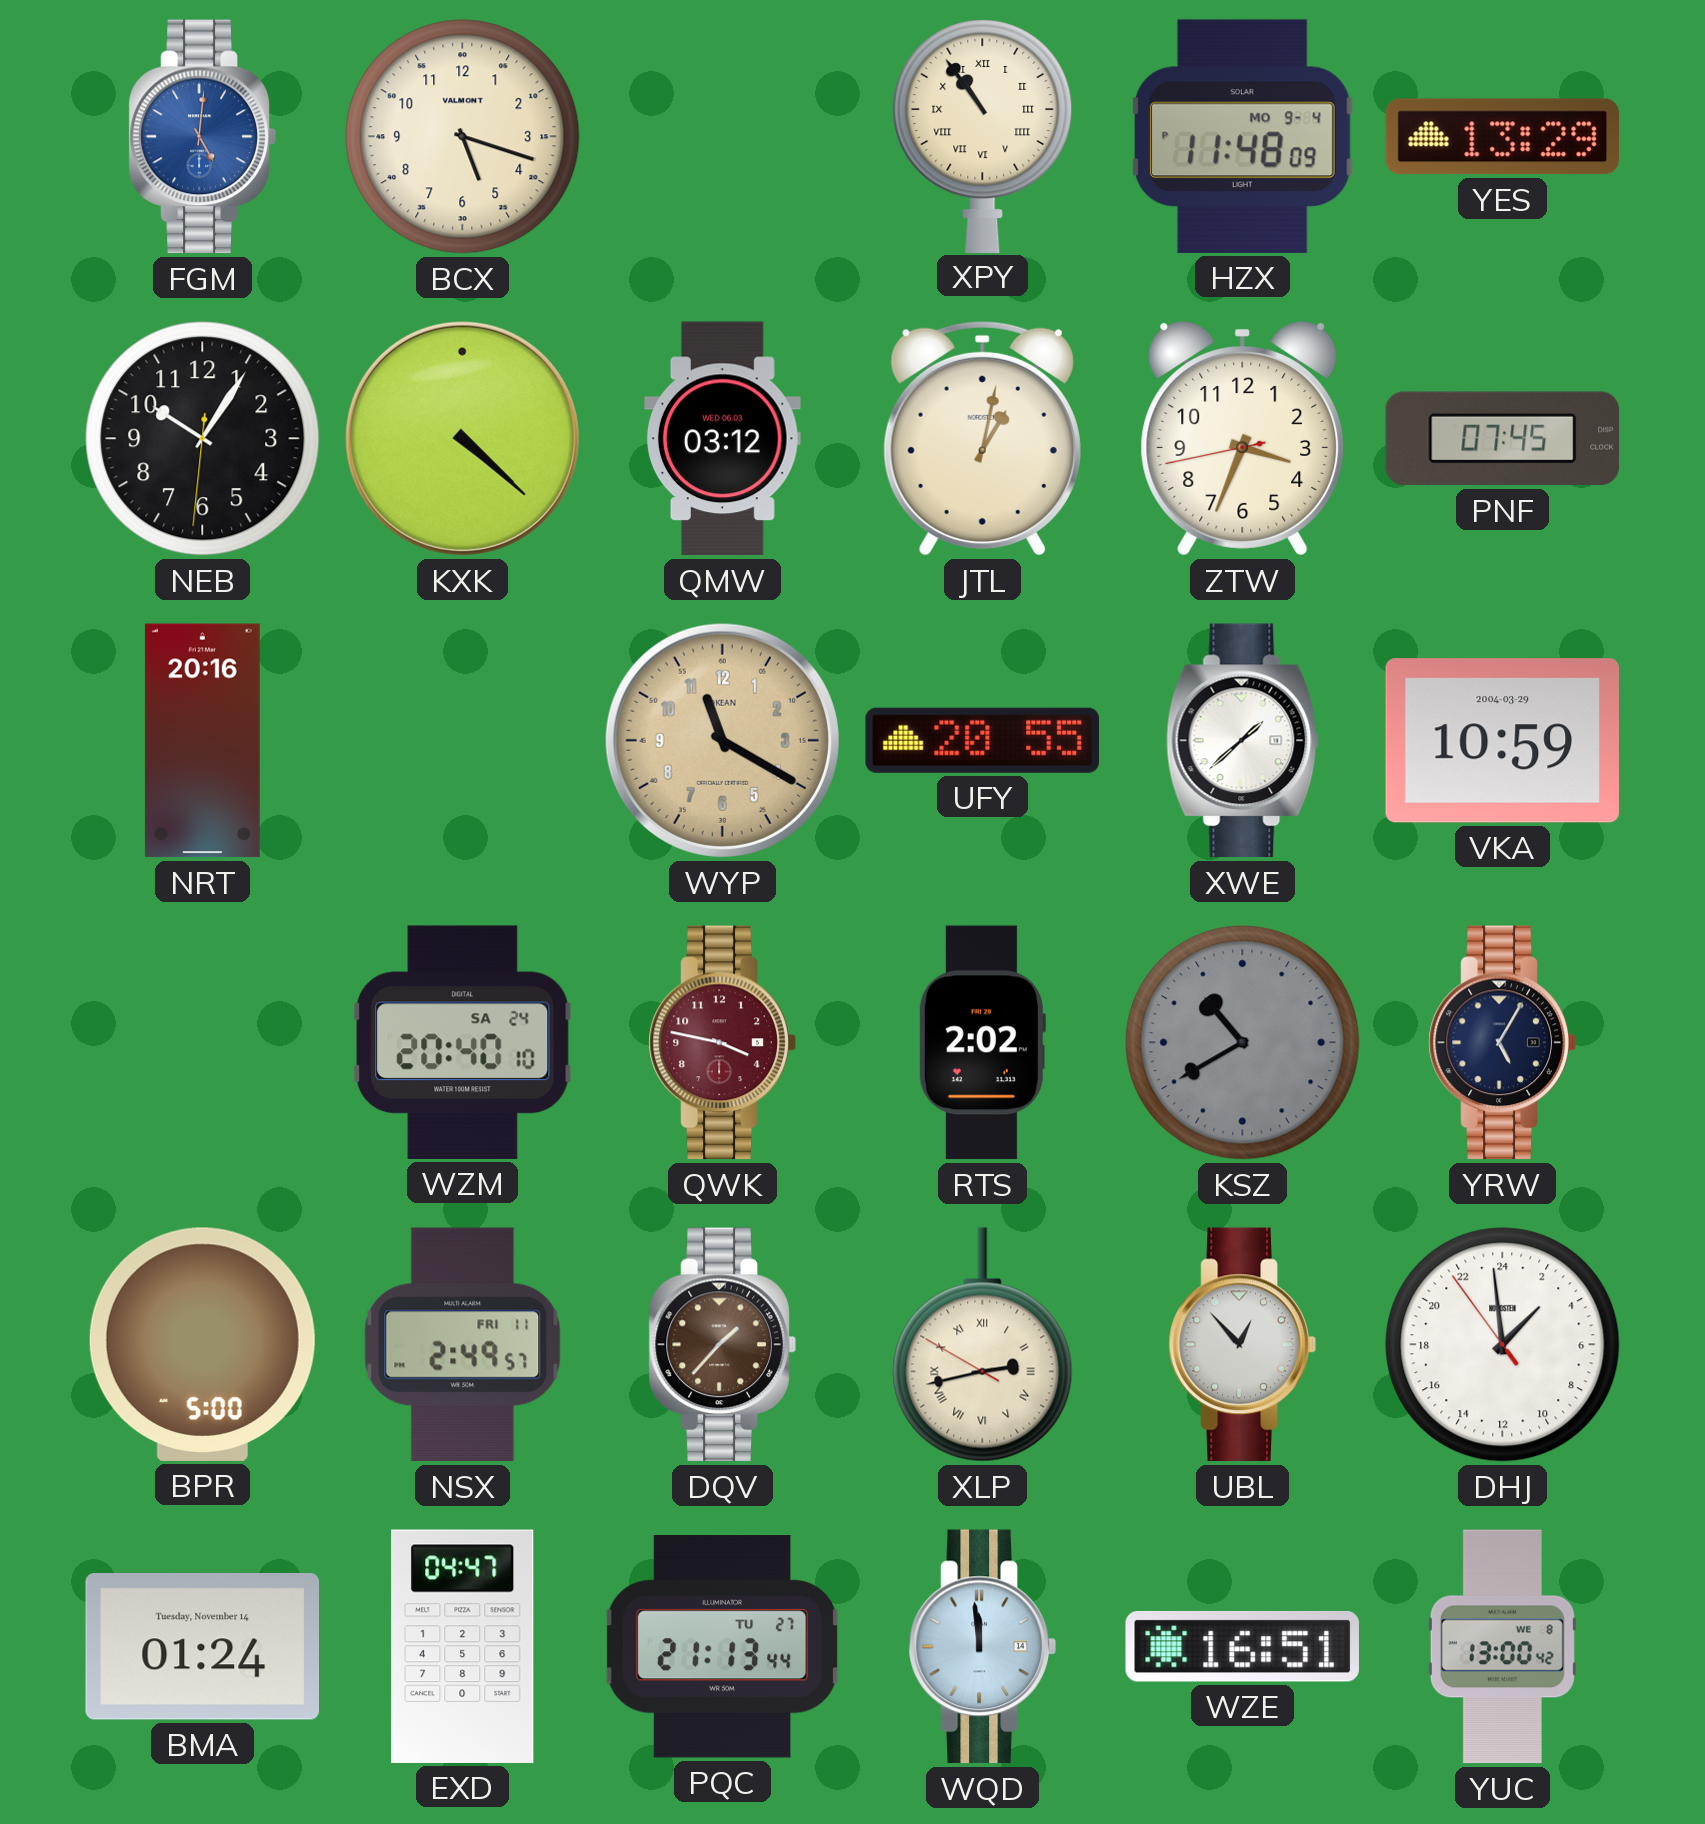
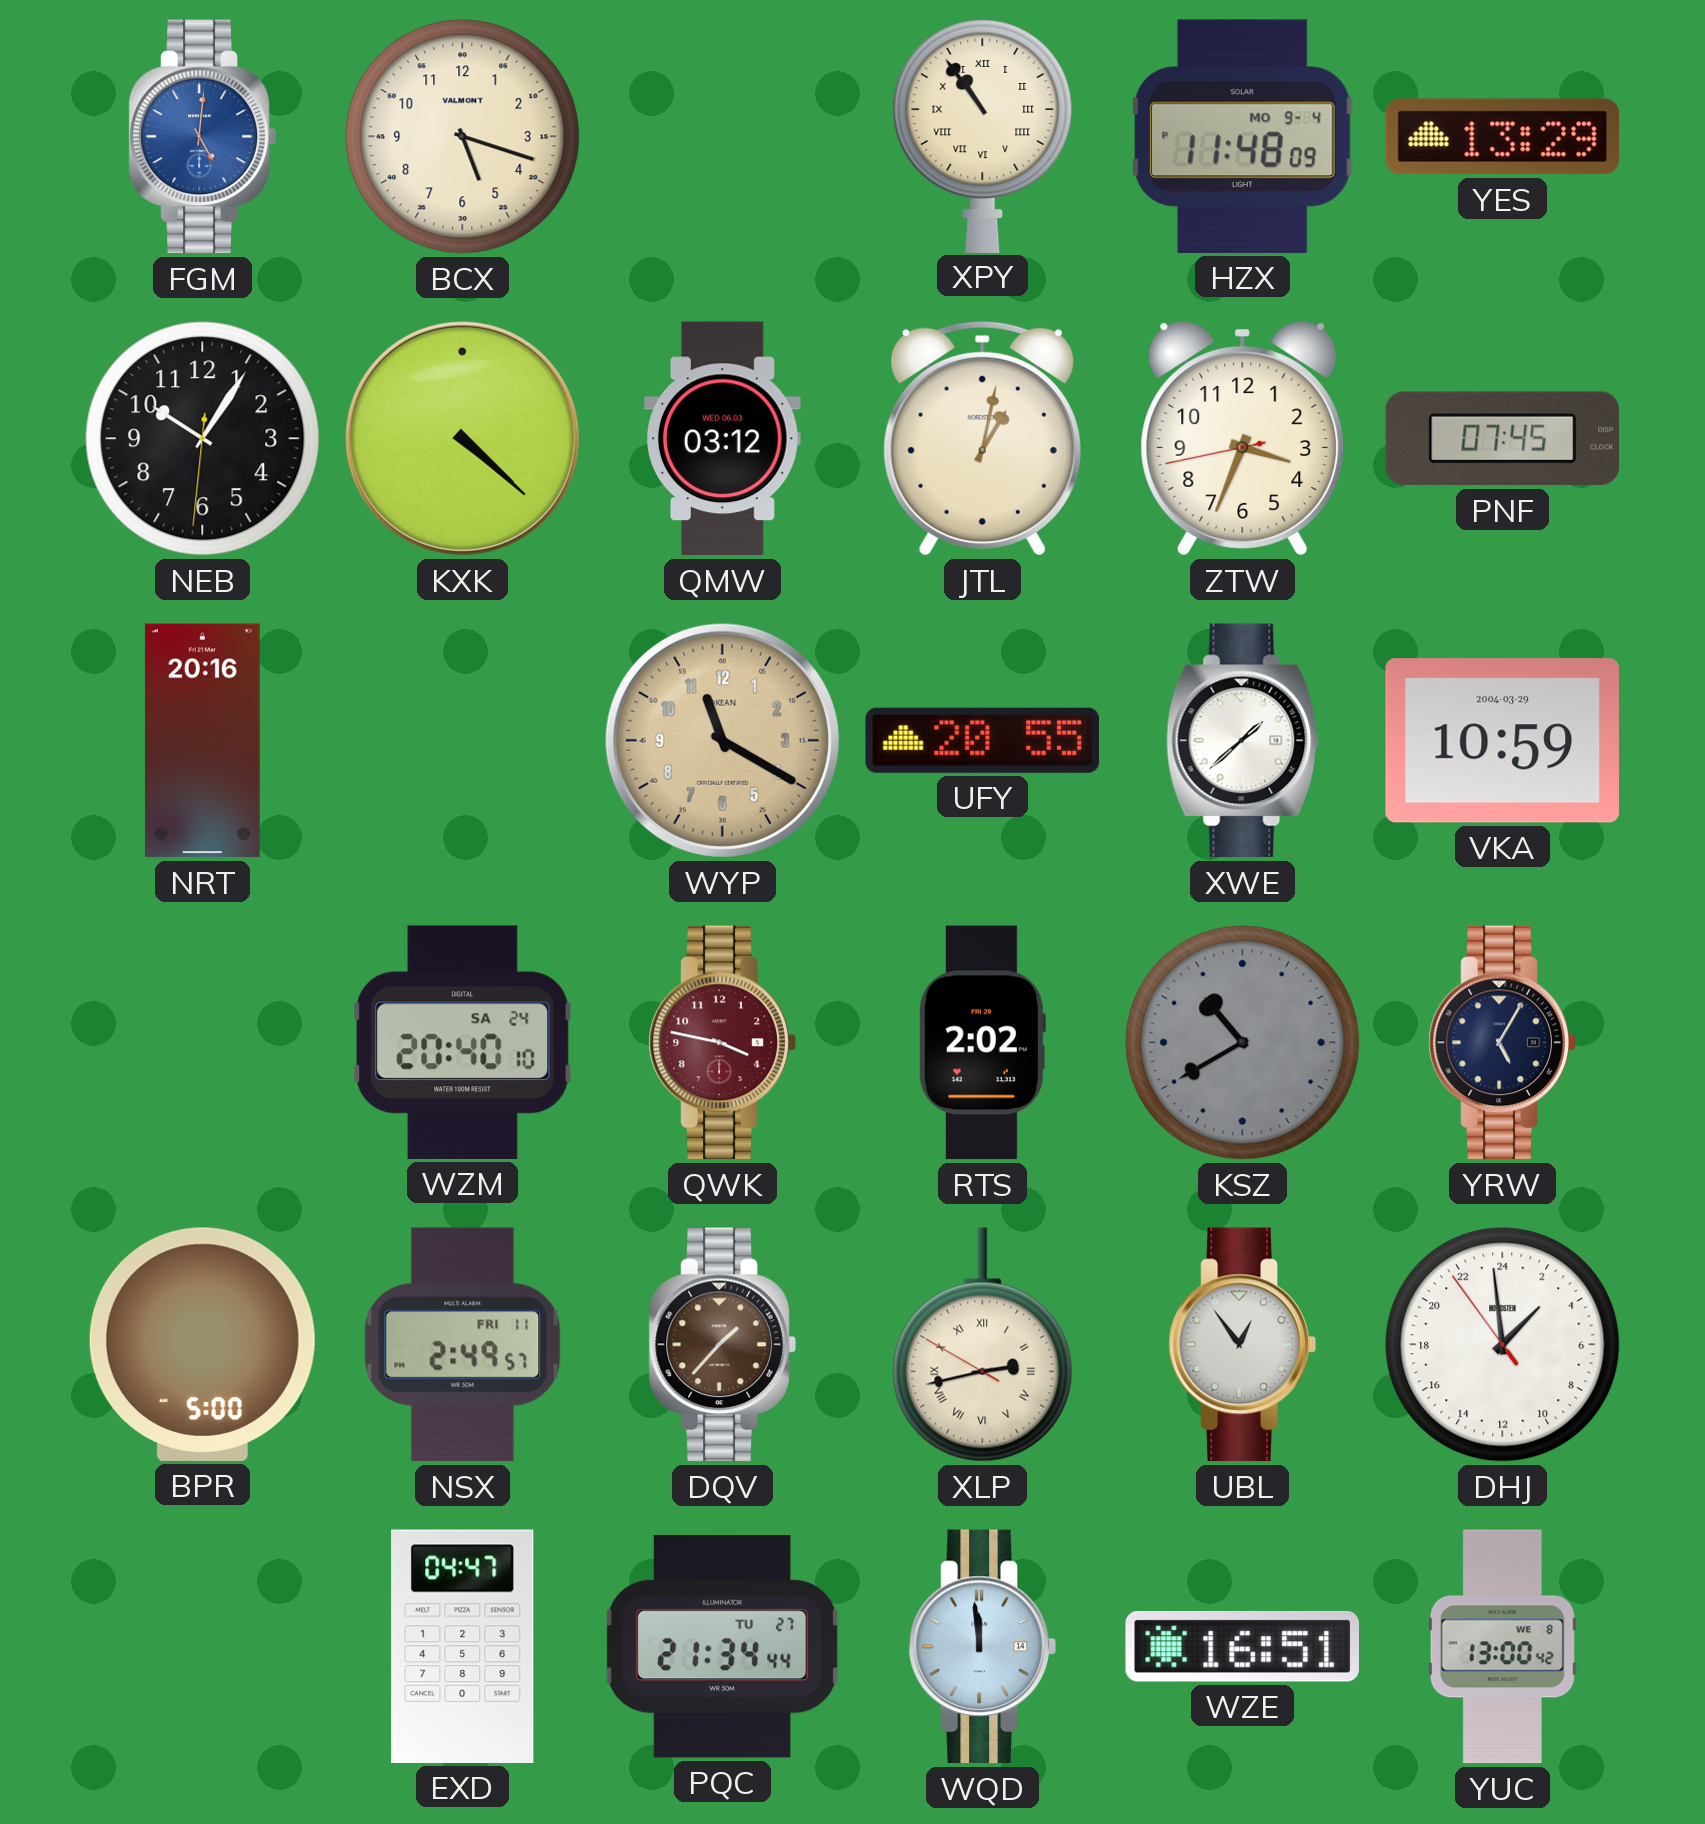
UBL: 12:53 -> 12:54 (1242, 1345)
BMA: 01:24 -> none (202, 1647)
PQC: 21:13 -> 21:34 (722, 1647)
